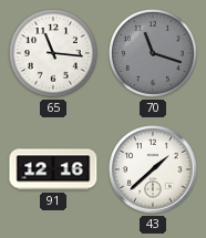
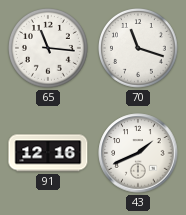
70 dial: grey -> white (139, 49)
43: 1:38 -> 1:41 (138, 153)
